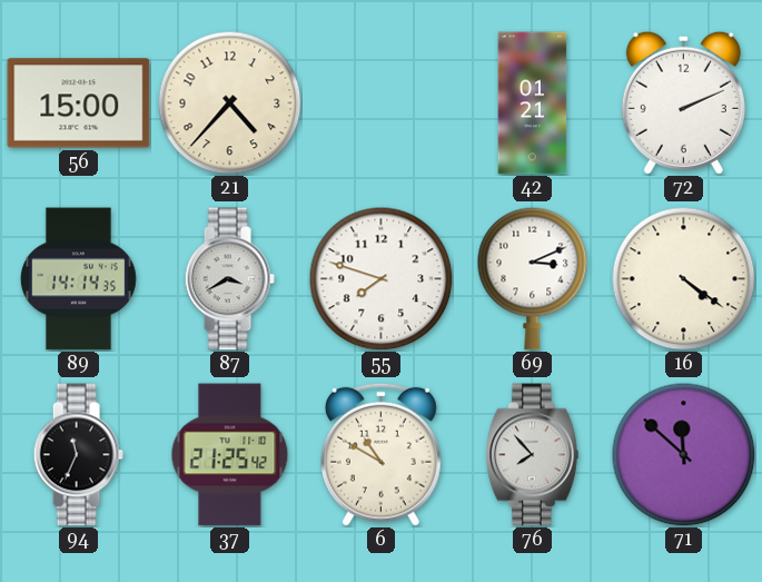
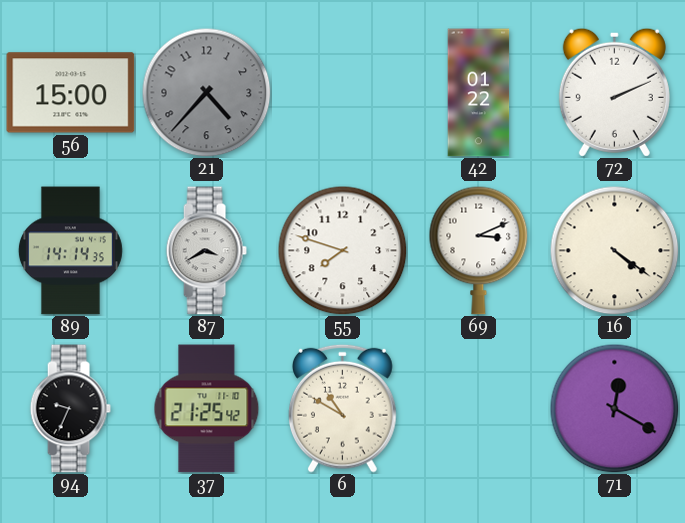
21 dial: cream -> grey (206, 92)
42: 01:21 -> 01:22 (479, 93)
94: 11:34 -> 9:34 (70, 409)
76: 7:53 -> none (533, 455)
71: 11:52 -> 12:20 (614, 408)
